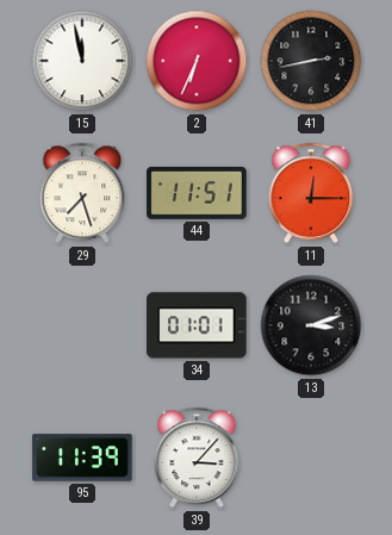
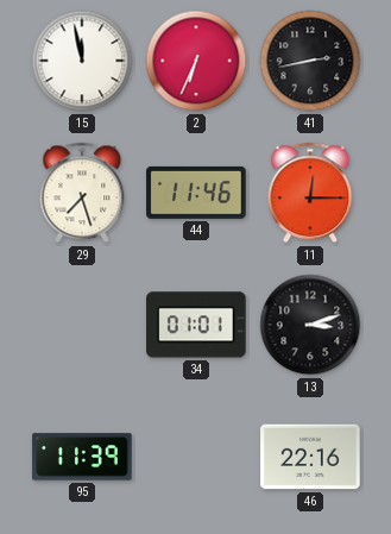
44: 11:51 -> 11:46 (196, 193)
39: 3:07 -> none (197, 458)
46: none -> 22:16 (310, 457)
